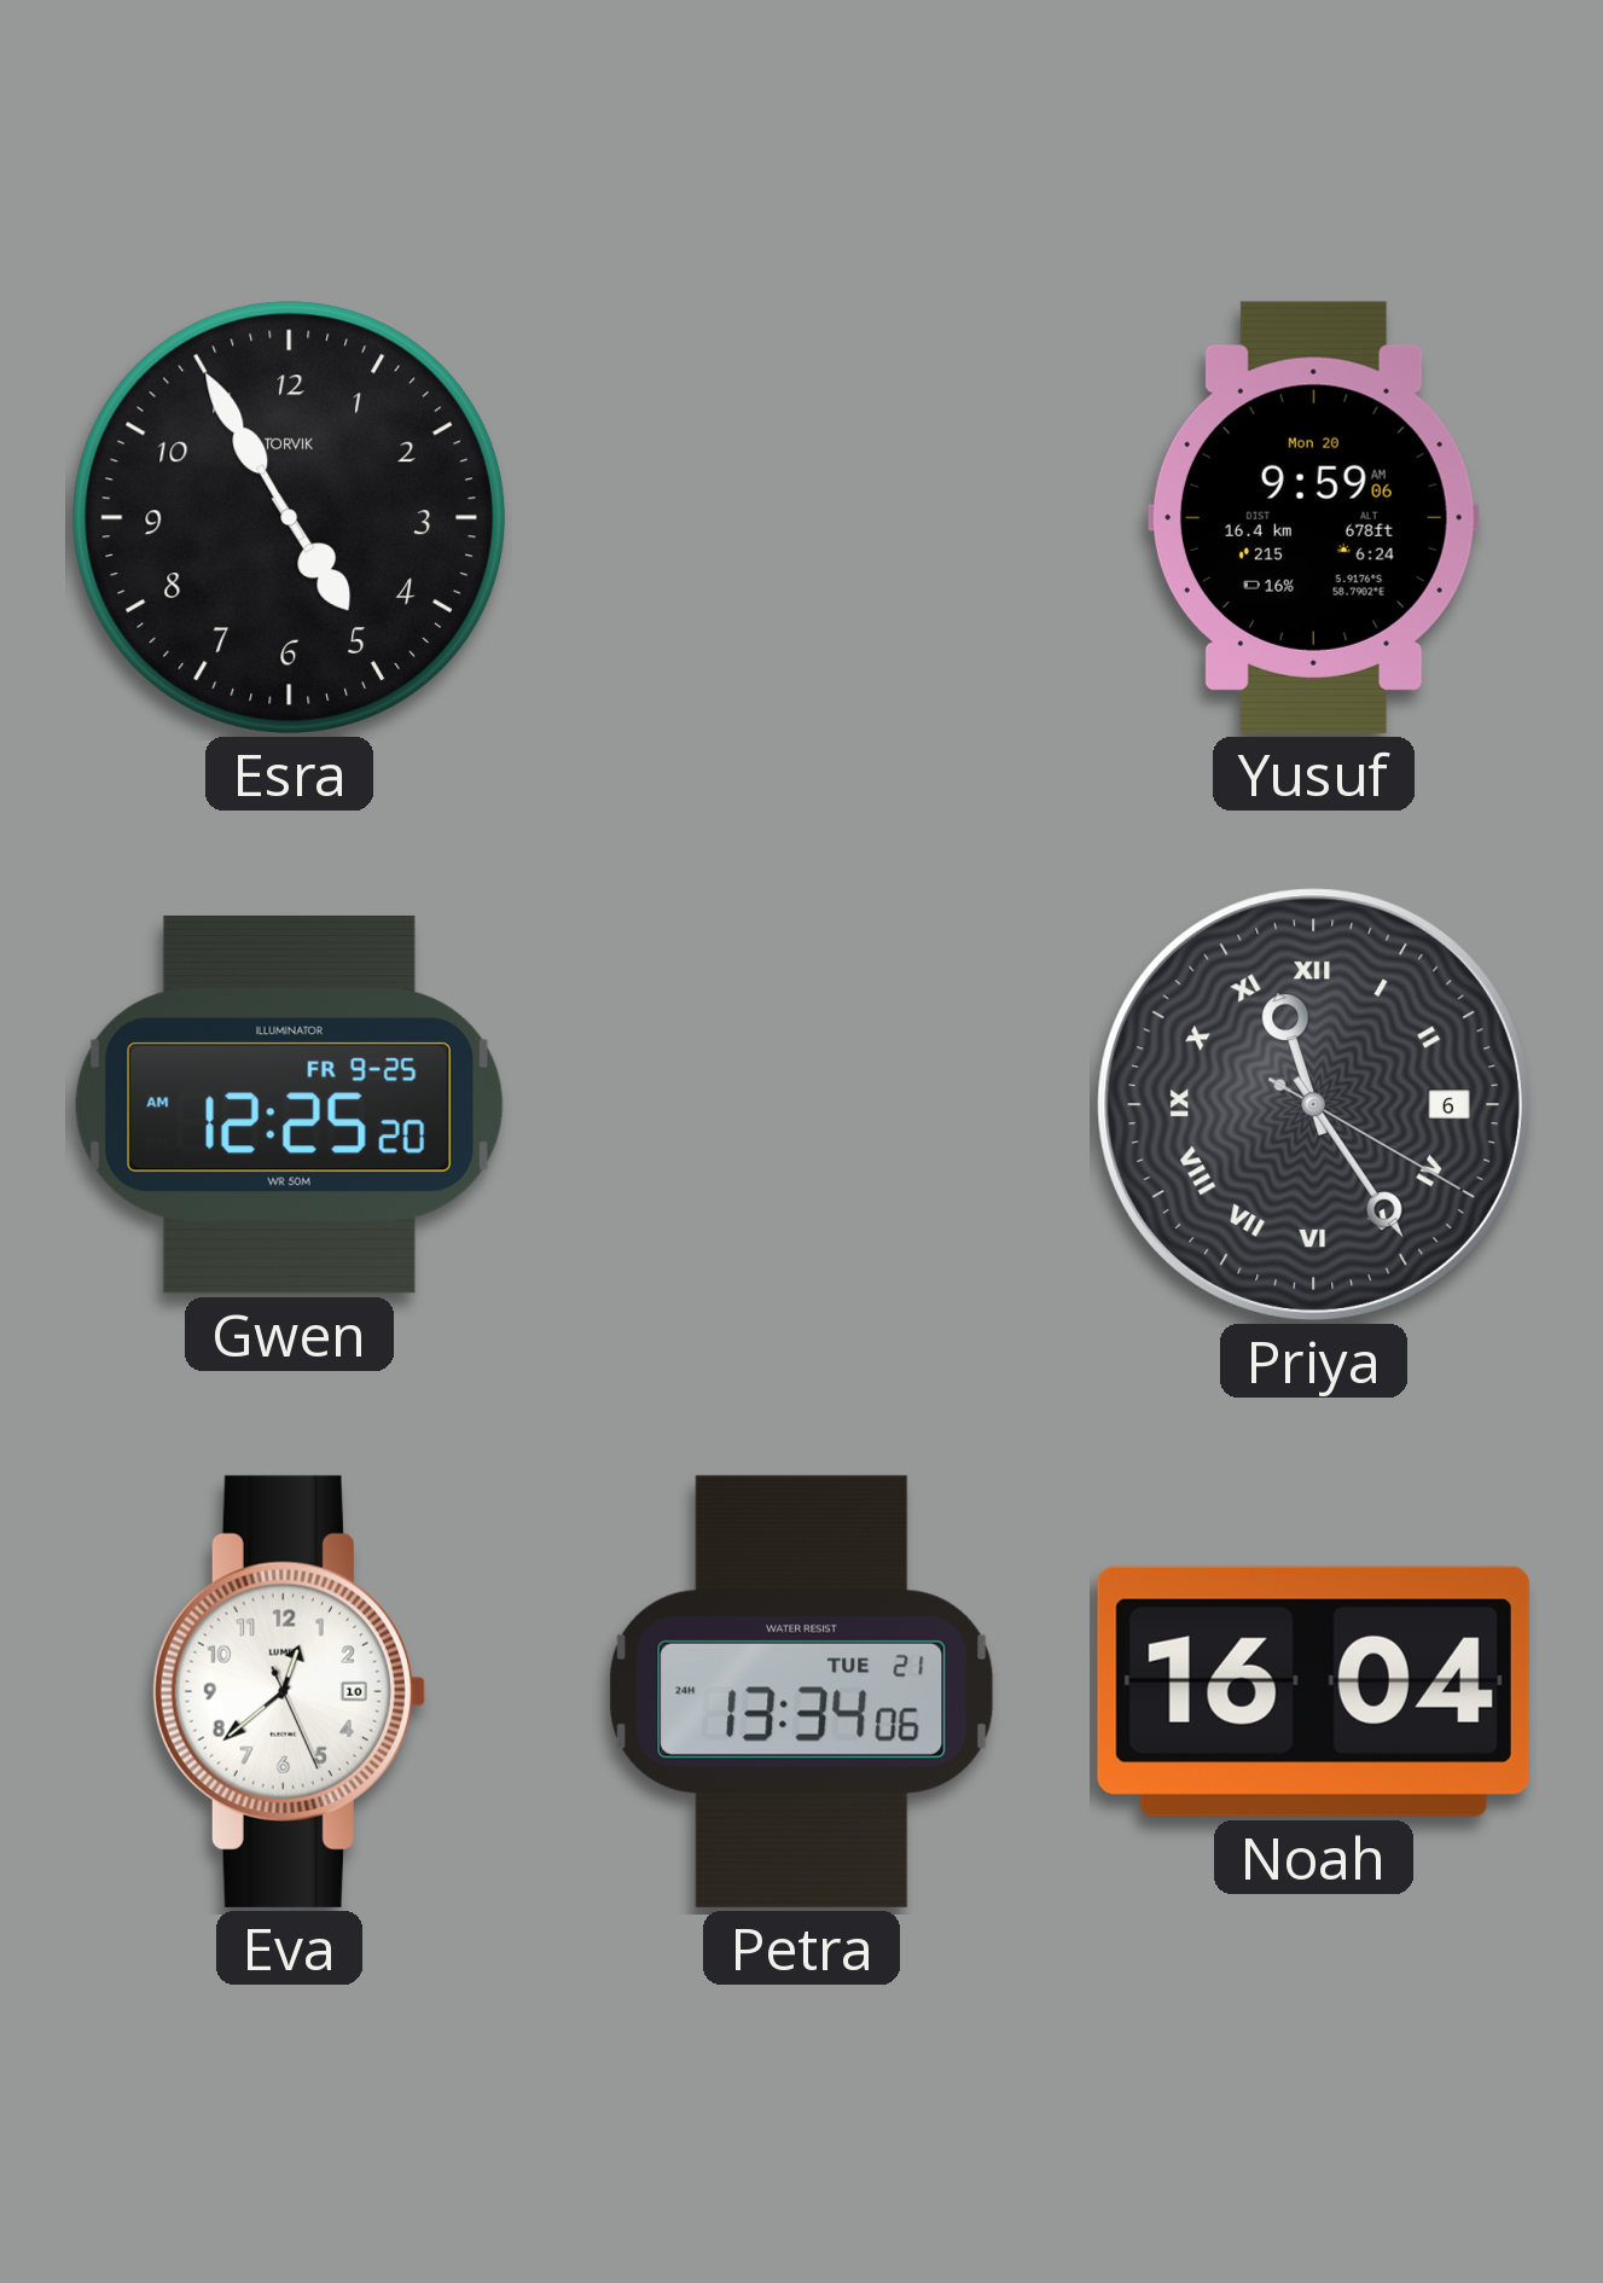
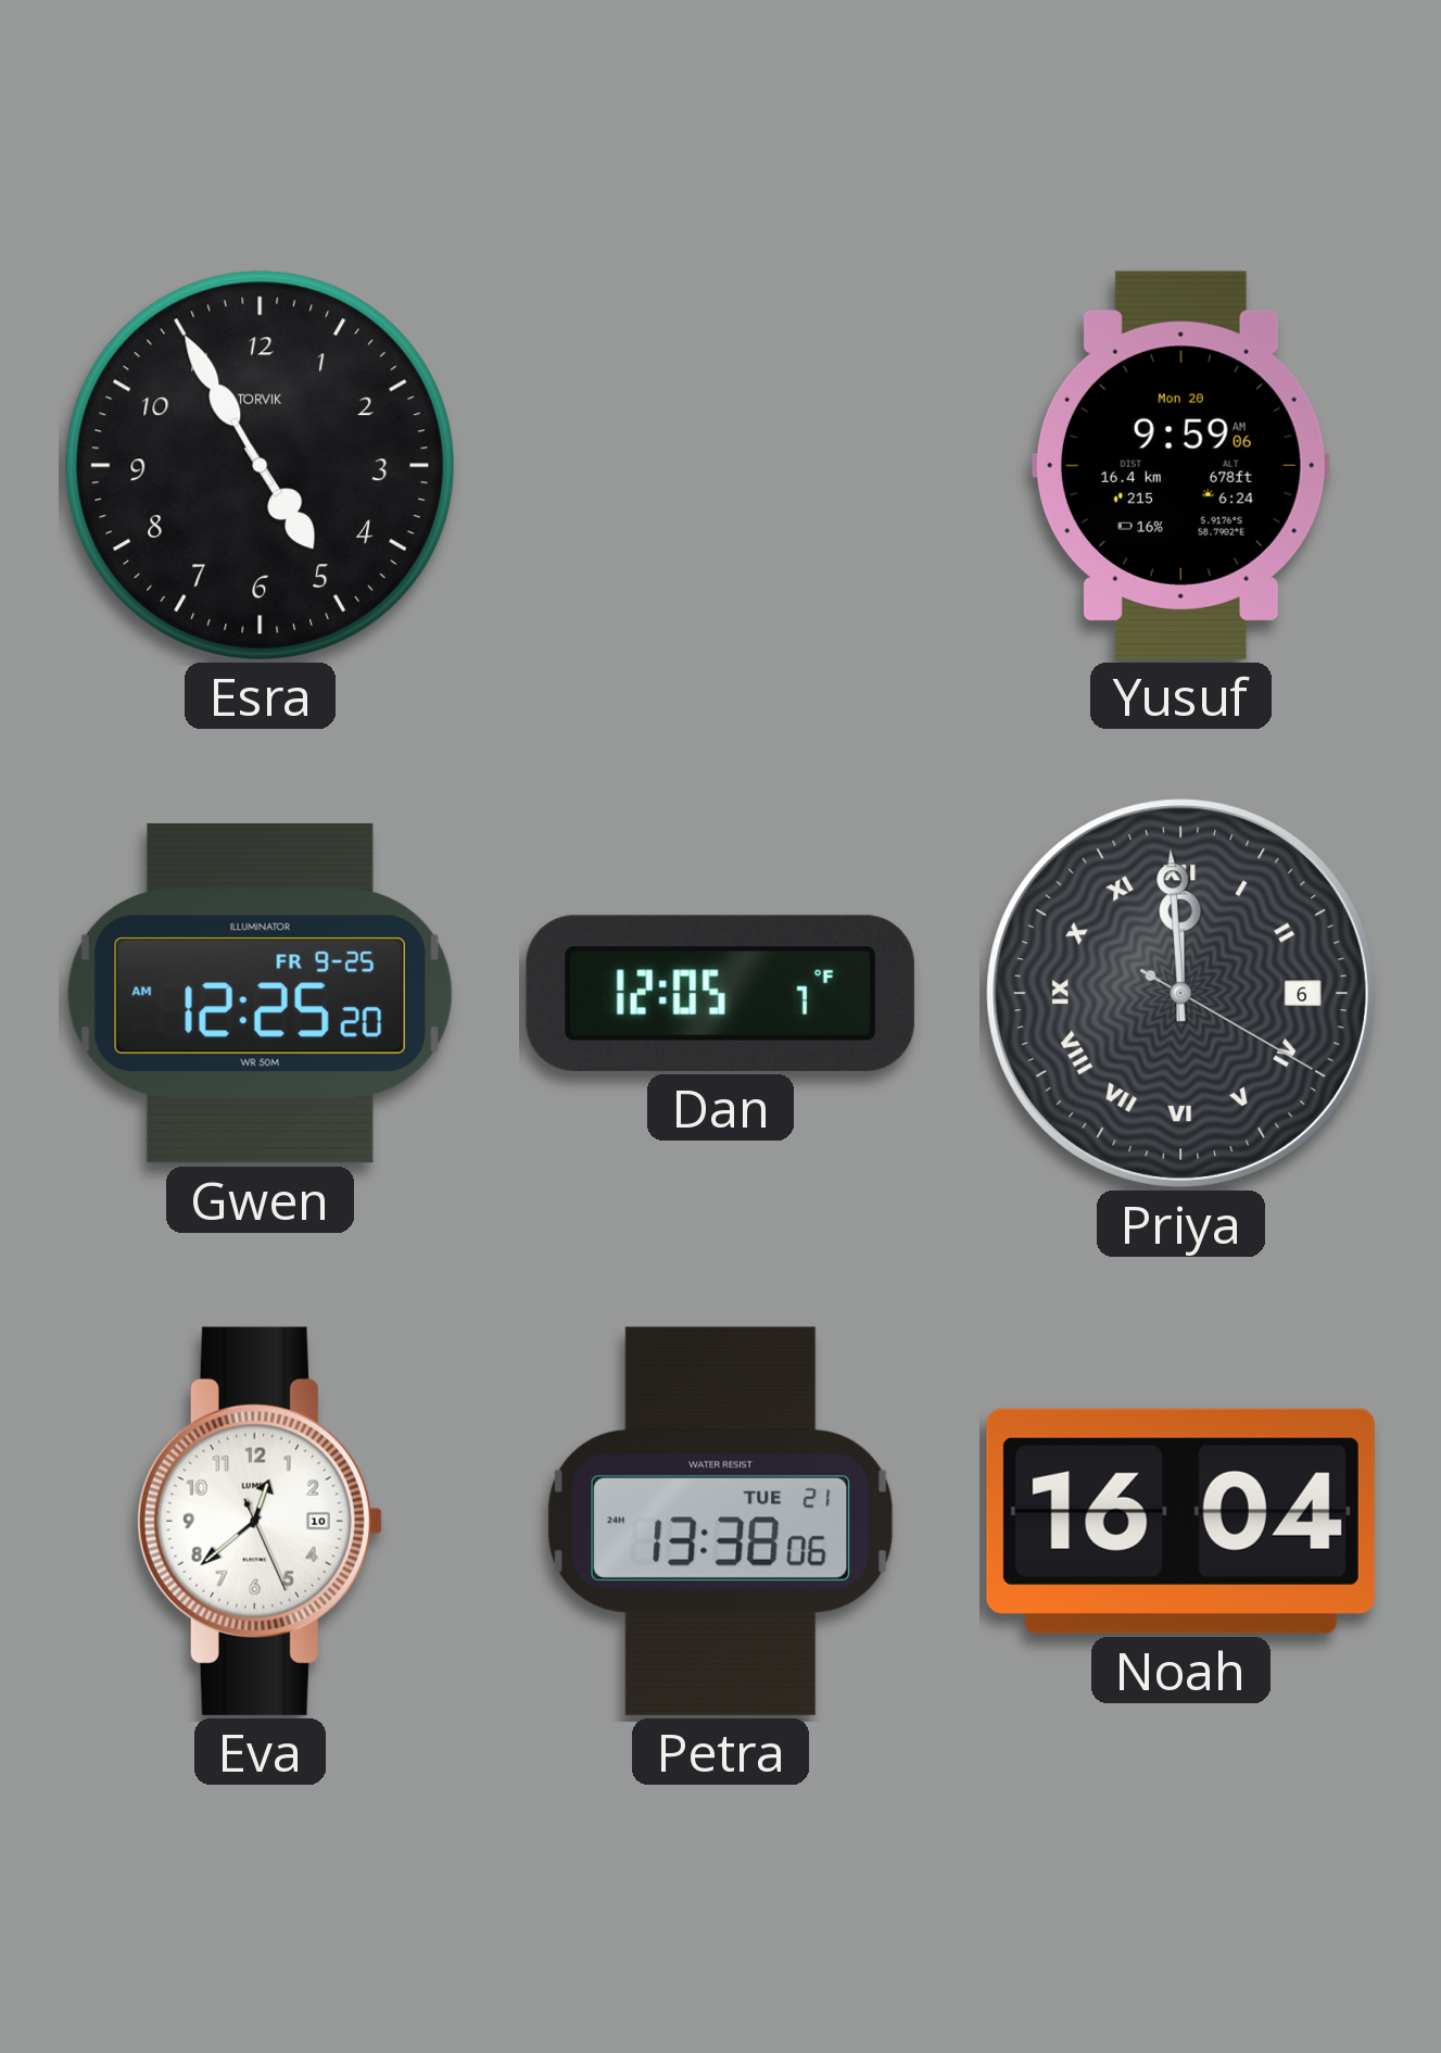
Dan: none -> 12:05 (720, 993)
Priya: 11:24 -> 11:59 (1180, 993)
Petra: 13:34 -> 13:38 (721, 1521)
